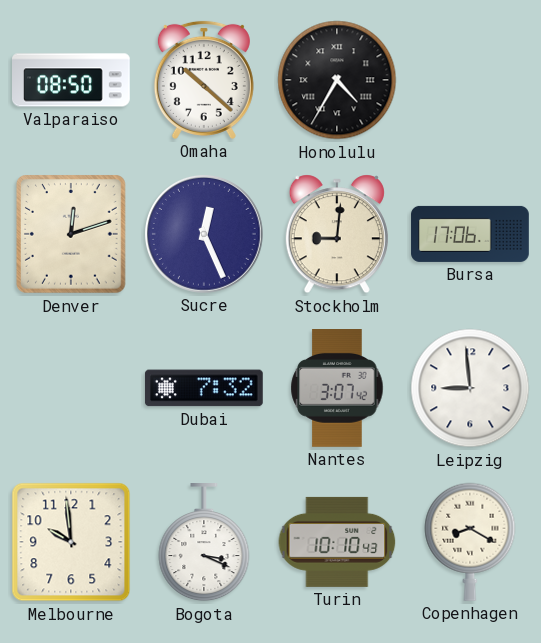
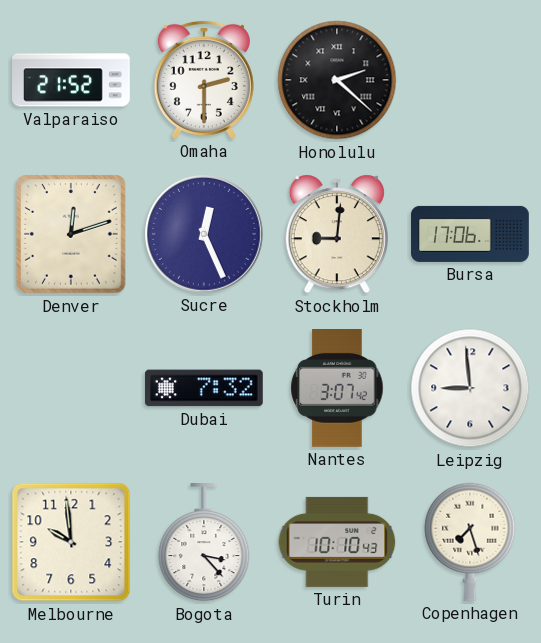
Valparaiso: 08:50 -> 21:52 (71, 80)
Omaha: 10:22 -> 2:30 (204, 80)
Honolulu: 4:35 -> 2:22 (337, 80)
Bogota: 3:19 -> 3:23 (204, 543)
Copenhagen: 8:20 -> 7:27 (470, 542)
